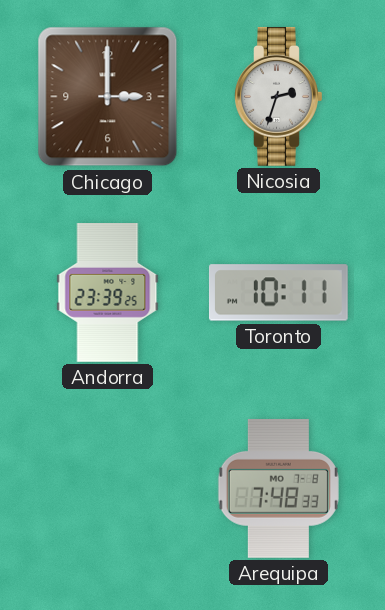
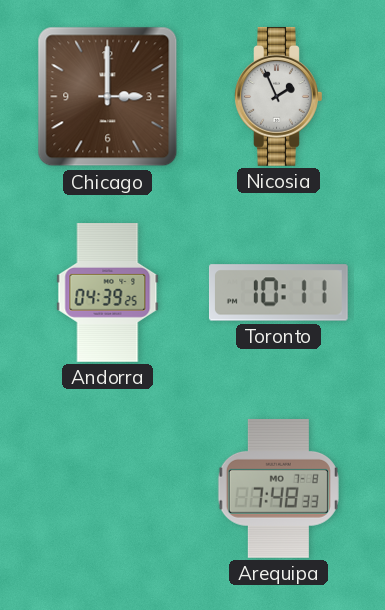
Nicosia: 2:33 -> 1:56 (279, 96)
Andorra: 23:39 -> 04:39 (108, 293)
